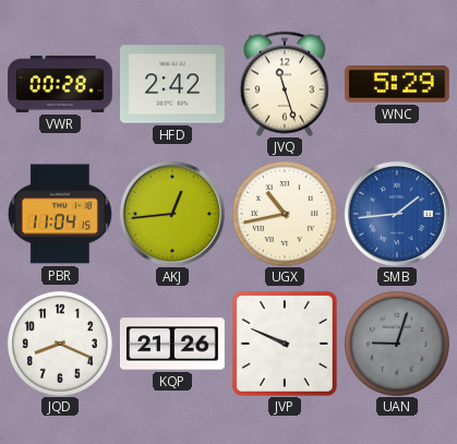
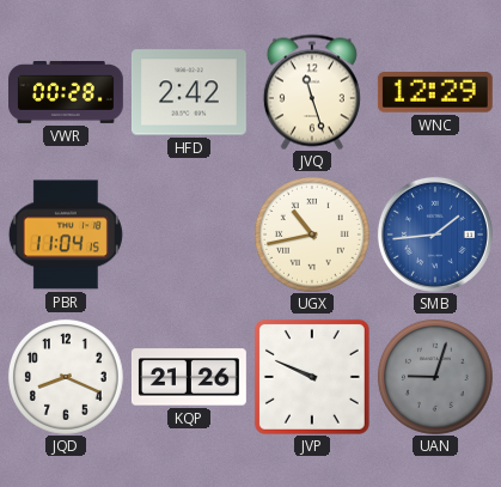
WNC: 5:29 -> 12:29 (435, 93)
AKJ: 12:44 -> none (172, 214)
